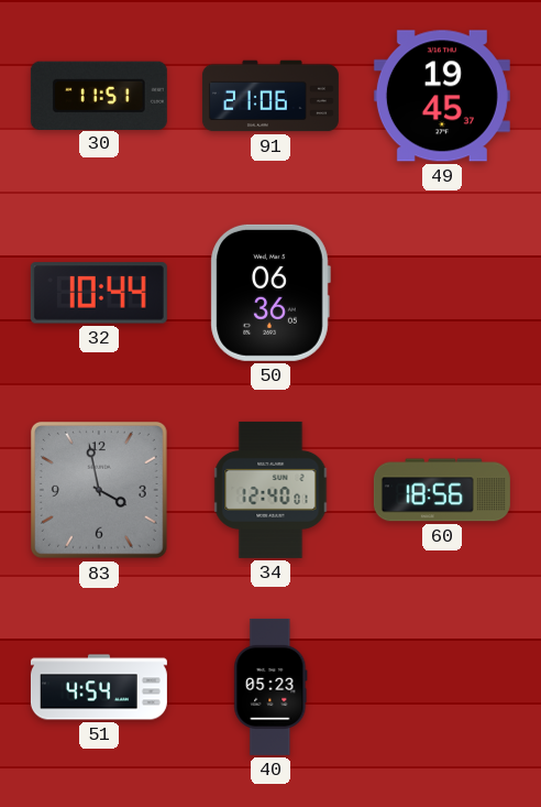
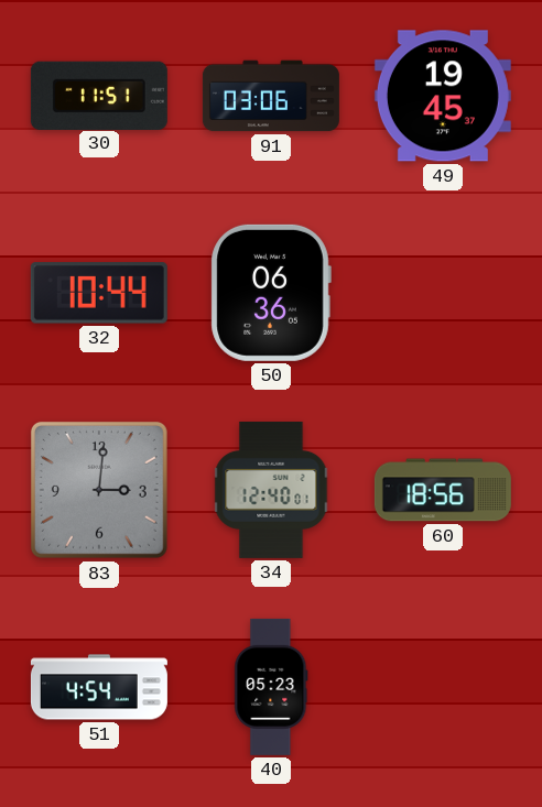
91: 21:06 -> 03:06 (271, 96)
83: 3:58 -> 3:01 (99, 490)
